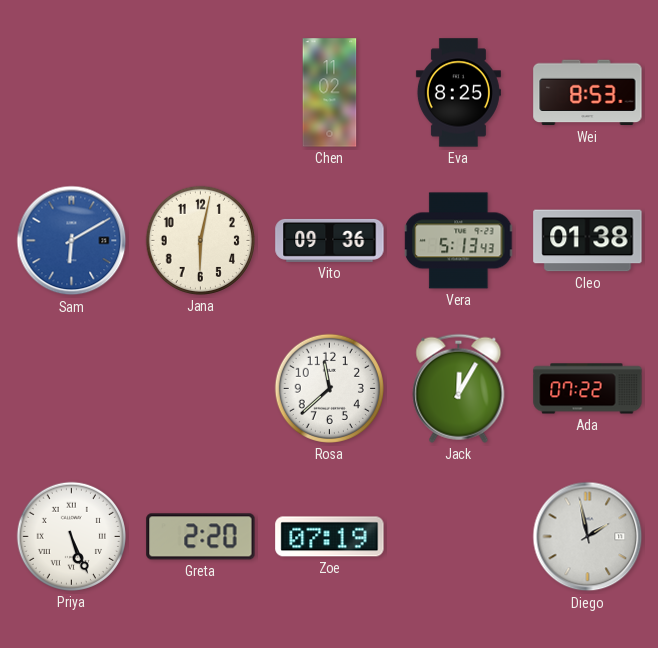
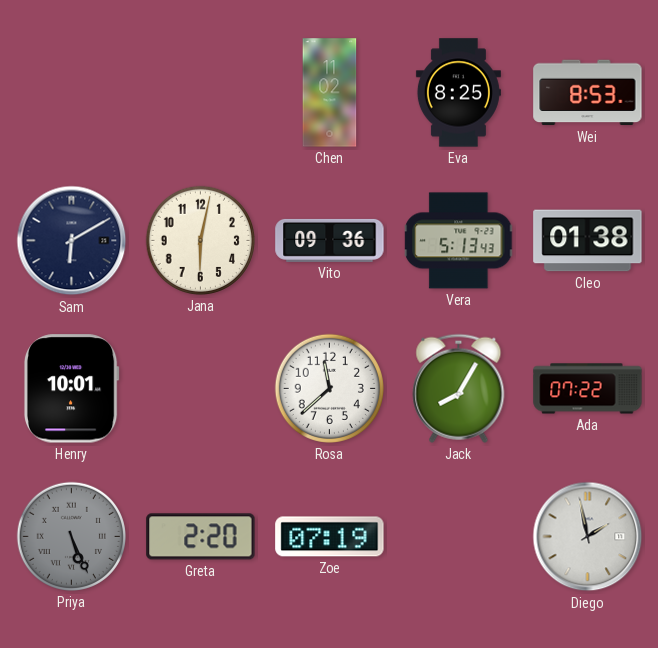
Sam dial: blue -> navy (72, 241)
Henry: none -> 10:01 (71, 389)
Jack: 12:05 -> 8:05 (459, 388)
Priya dial: white -> grey (71, 536)
